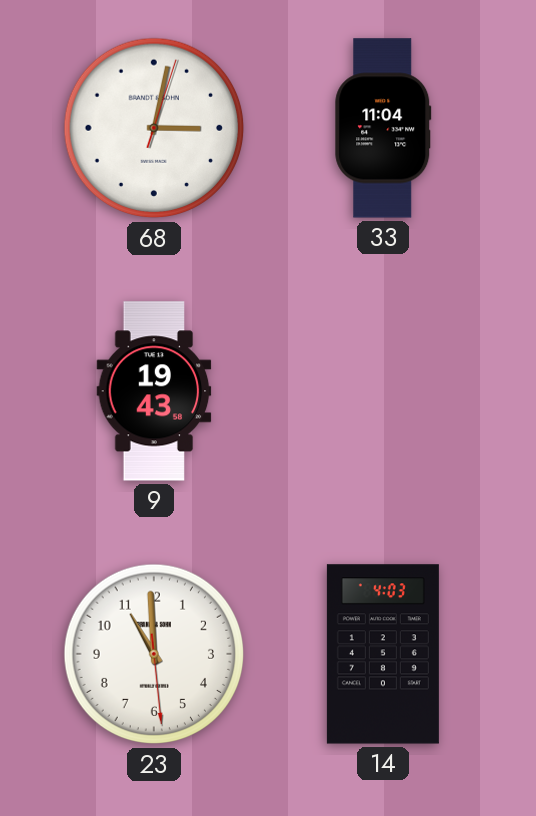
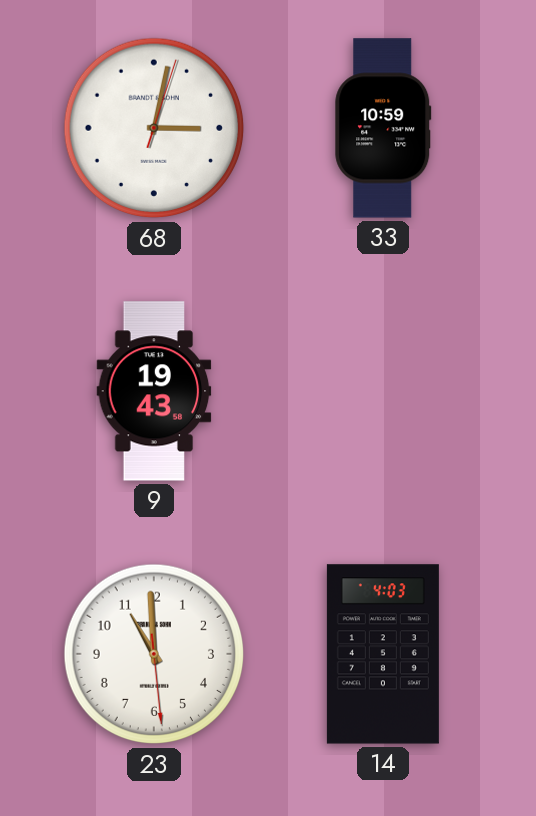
33: 11:04 -> 10:59 (383, 128)
